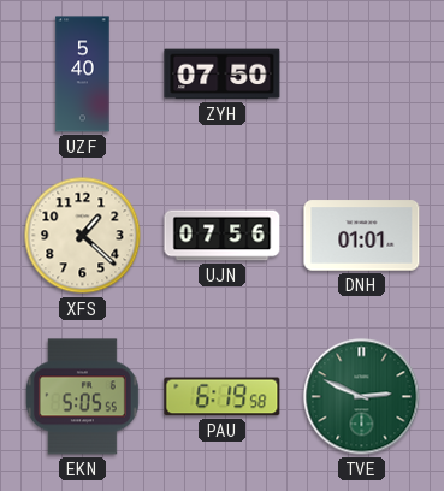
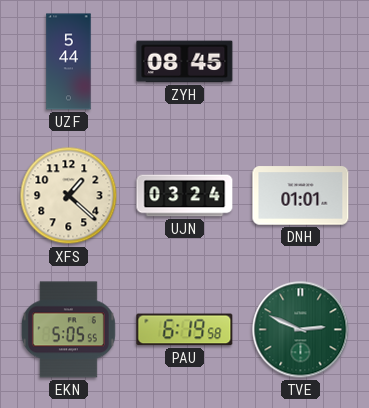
UZF: 5:40 -> 5:44 (69, 62)
ZYH: 07:50 -> 08:45 (185, 62)
UJN: 07:56 -> 03:24 (185, 196)
